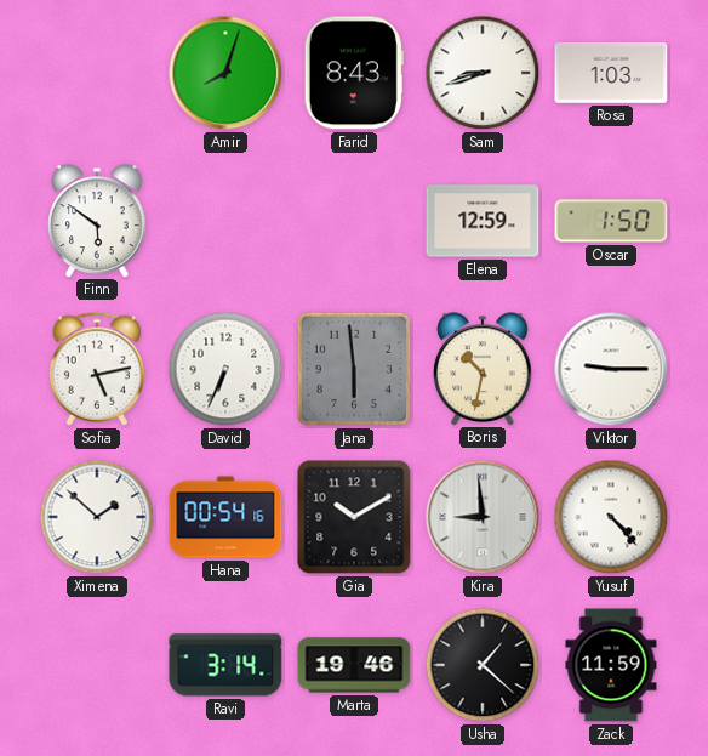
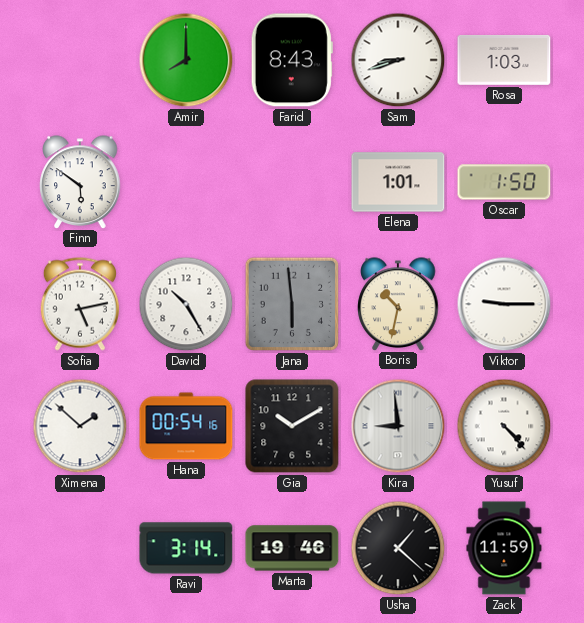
Amir: 8:03 -> 8:00 (186, 60)
Elena: 12:59 -> 1:01 (398, 182)
David: 6:34 -> 10:25 (186, 304)
